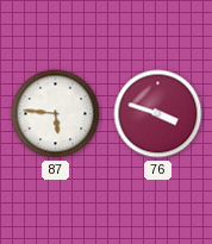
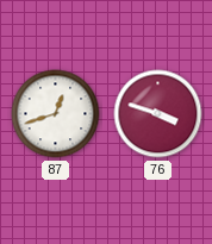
87: 5:46 -> 12:42 (56, 114)
